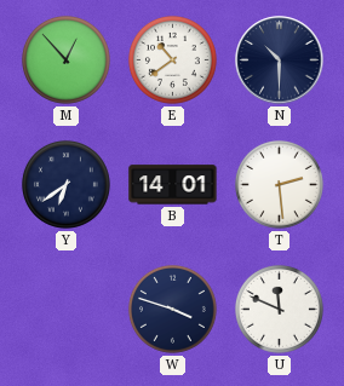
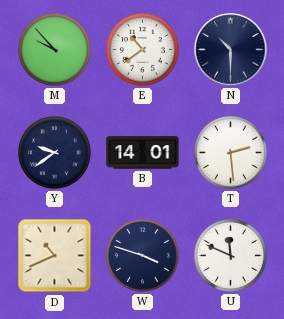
M: 12:53 -> 9:53 (54, 49)
Y: 6:39 -> 9:39 (54, 152)
D: none -> 10:41 (55, 256)
